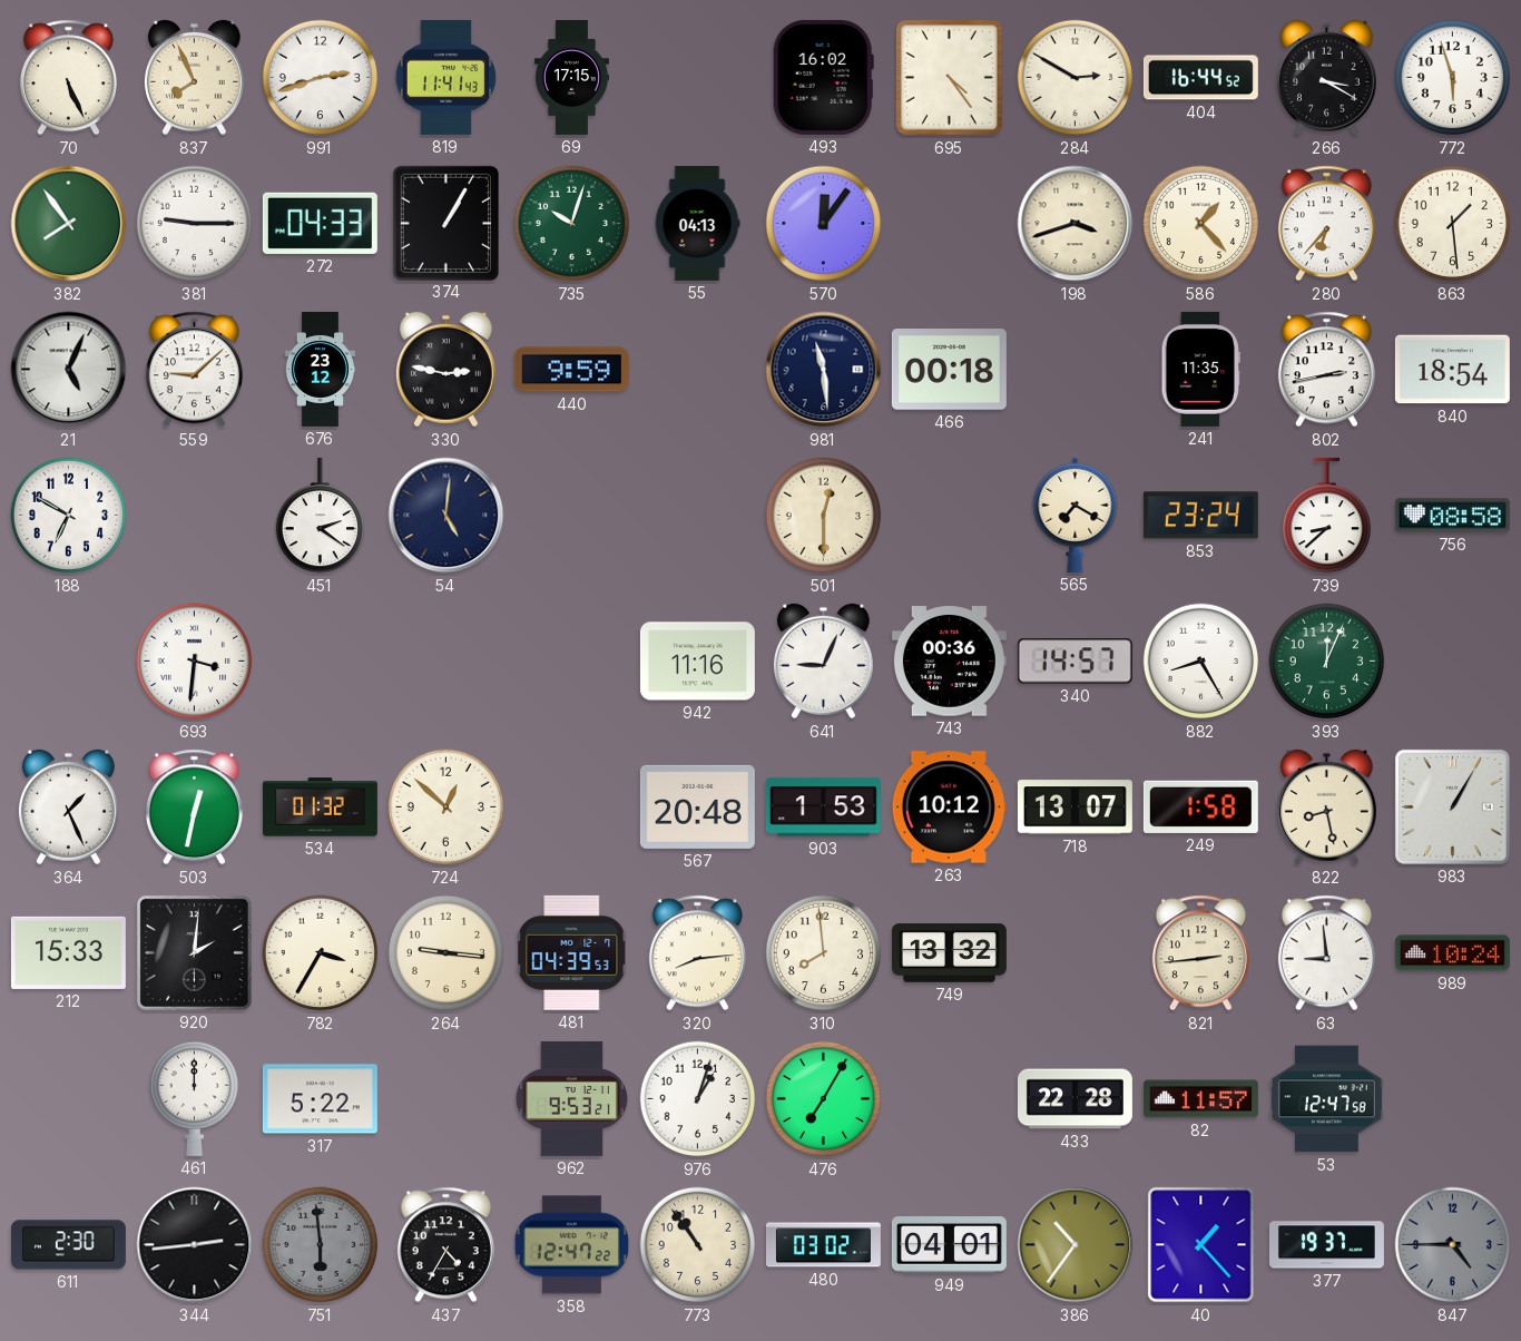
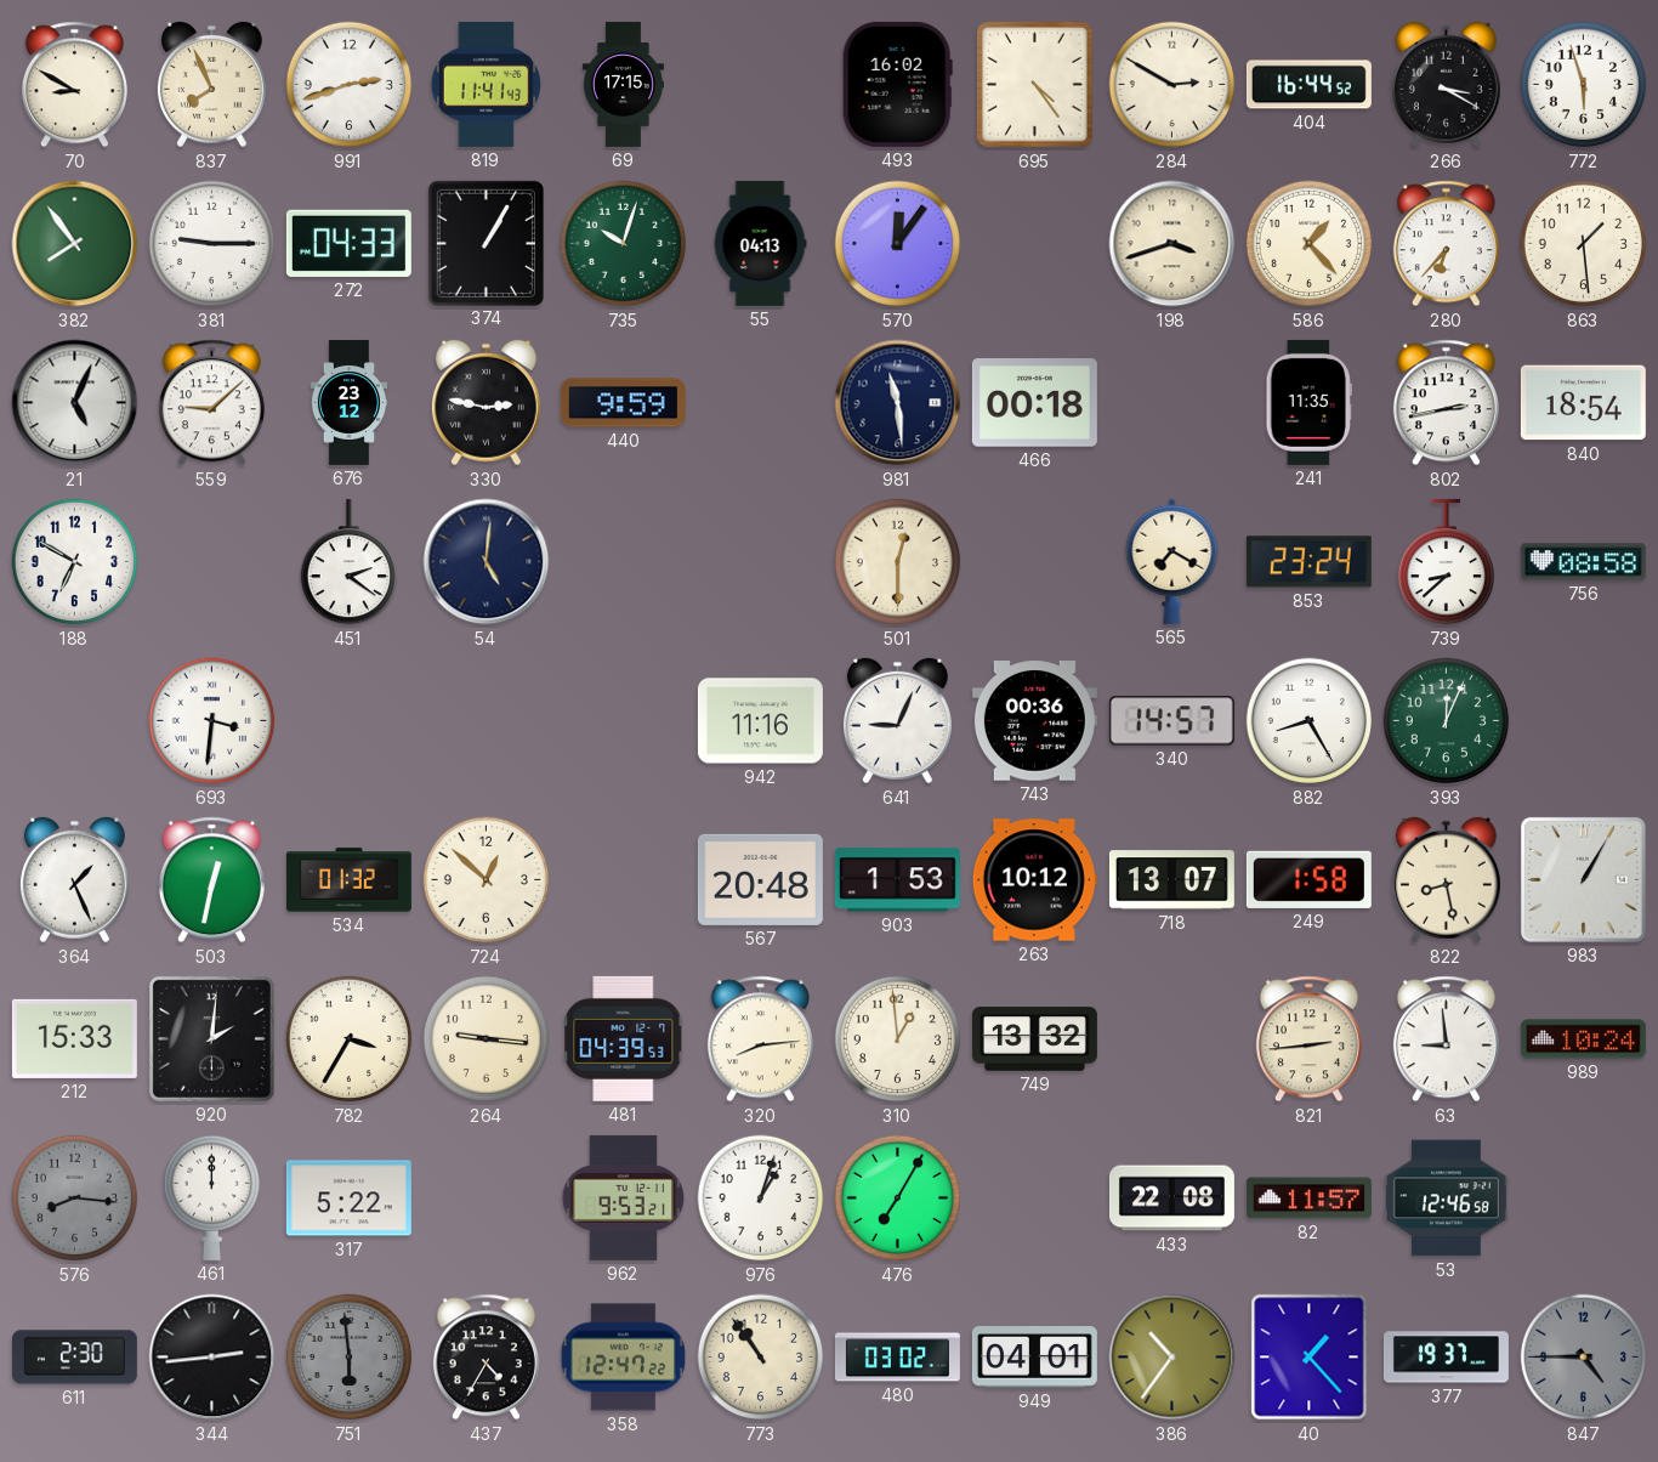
70: 5:26 -> 8:50 (74, 85)
310: 7:59 -> 12:59 (898, 1039)
576: none -> 8:16 (75, 1198)
433: 22:28 -> 22:08 (1171, 1198)
53: 12:47 -> 12:46 (1446, 1198)
